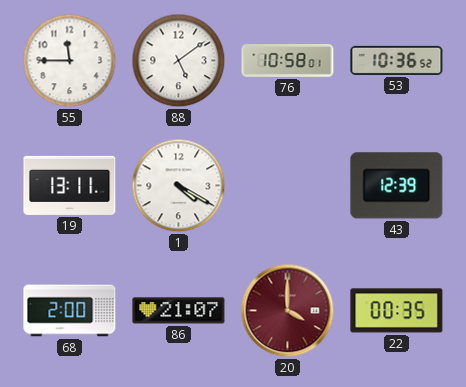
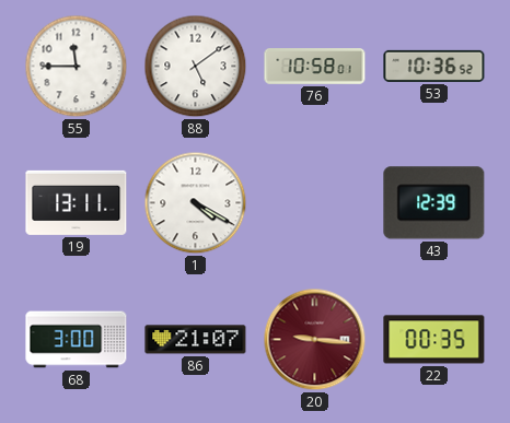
68: 2:00 -> 3:00 (77, 340)
20: 4:00 -> 9:16 (315, 340)
